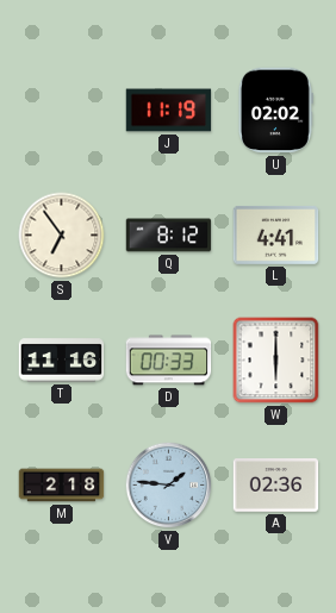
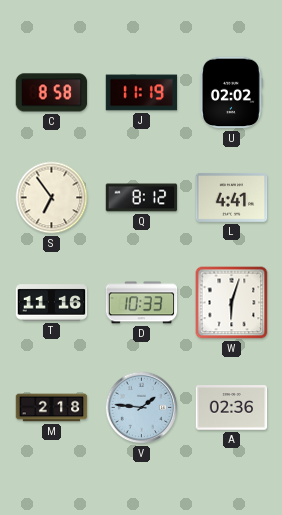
C: none -> 8:58 (52, 93)
D: 00:33 -> 10:33 (142, 303)
W: 6:00 -> 6:03 (232, 303)
